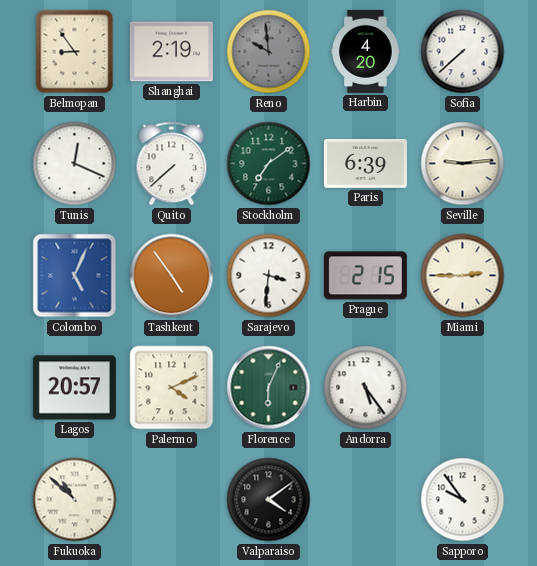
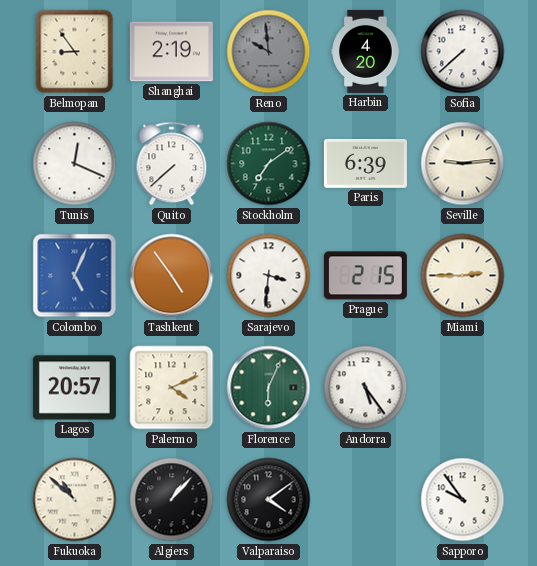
Algiers: none -> 1:07 (172, 500)
